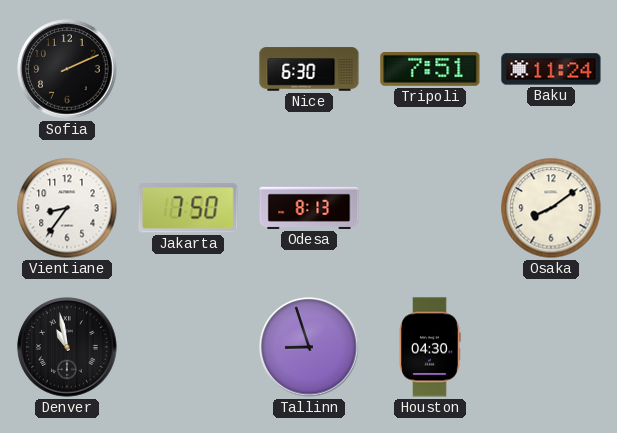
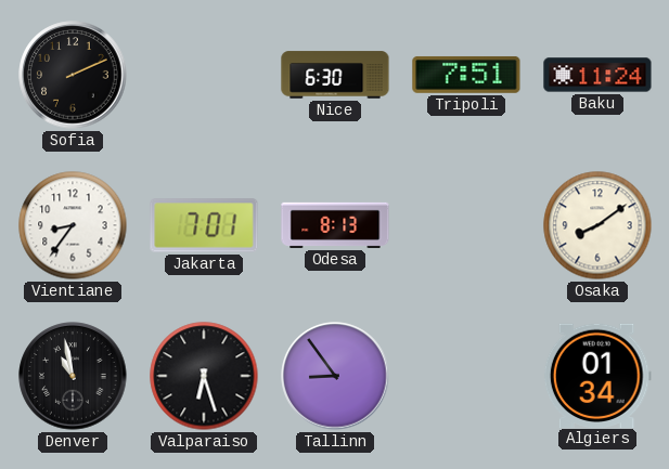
Jakarta: 7:50 -> 7:01 (204, 225)
Valparaiso: none -> 6:27 (204, 376)
Tallinn: 8:57 -> 8:54 (335, 376)
Houston: 04:30 -> none (430, 347)
Algiers: none -> 01:34 (597, 375)
